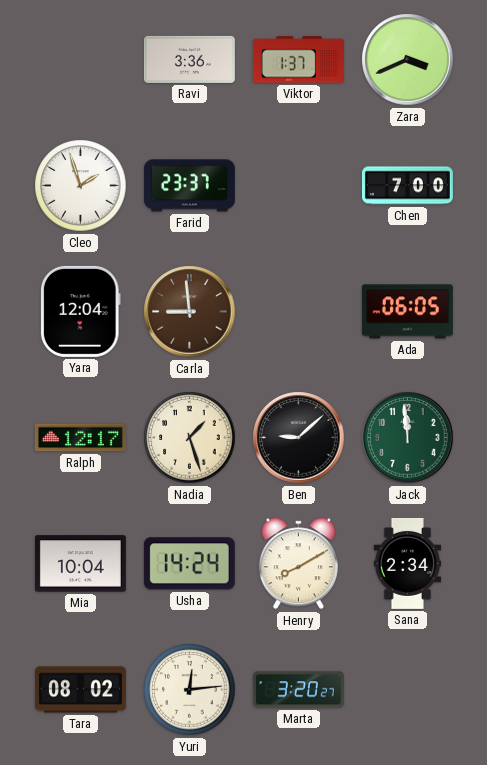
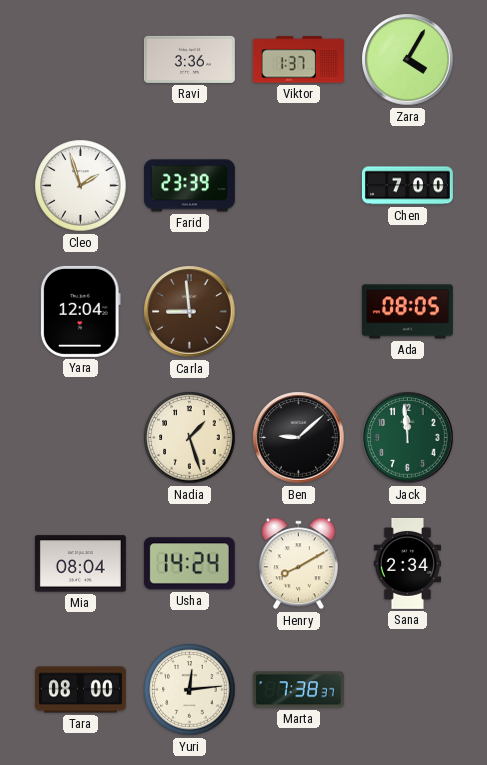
Zara: 3:41 -> 4:05 (408, 60)
Farid: 23:37 -> 23:39 (189, 186)
Ada: 06:05 -> 08:05 (407, 312)
Ralph: 12:17 -> none (80, 438)
Mia: 10:04 -> 08:04 (80, 564)
Tara: 08:02 -> 08:00 (80, 690)
Marta: 3:20 -> 7:38 (298, 690)
